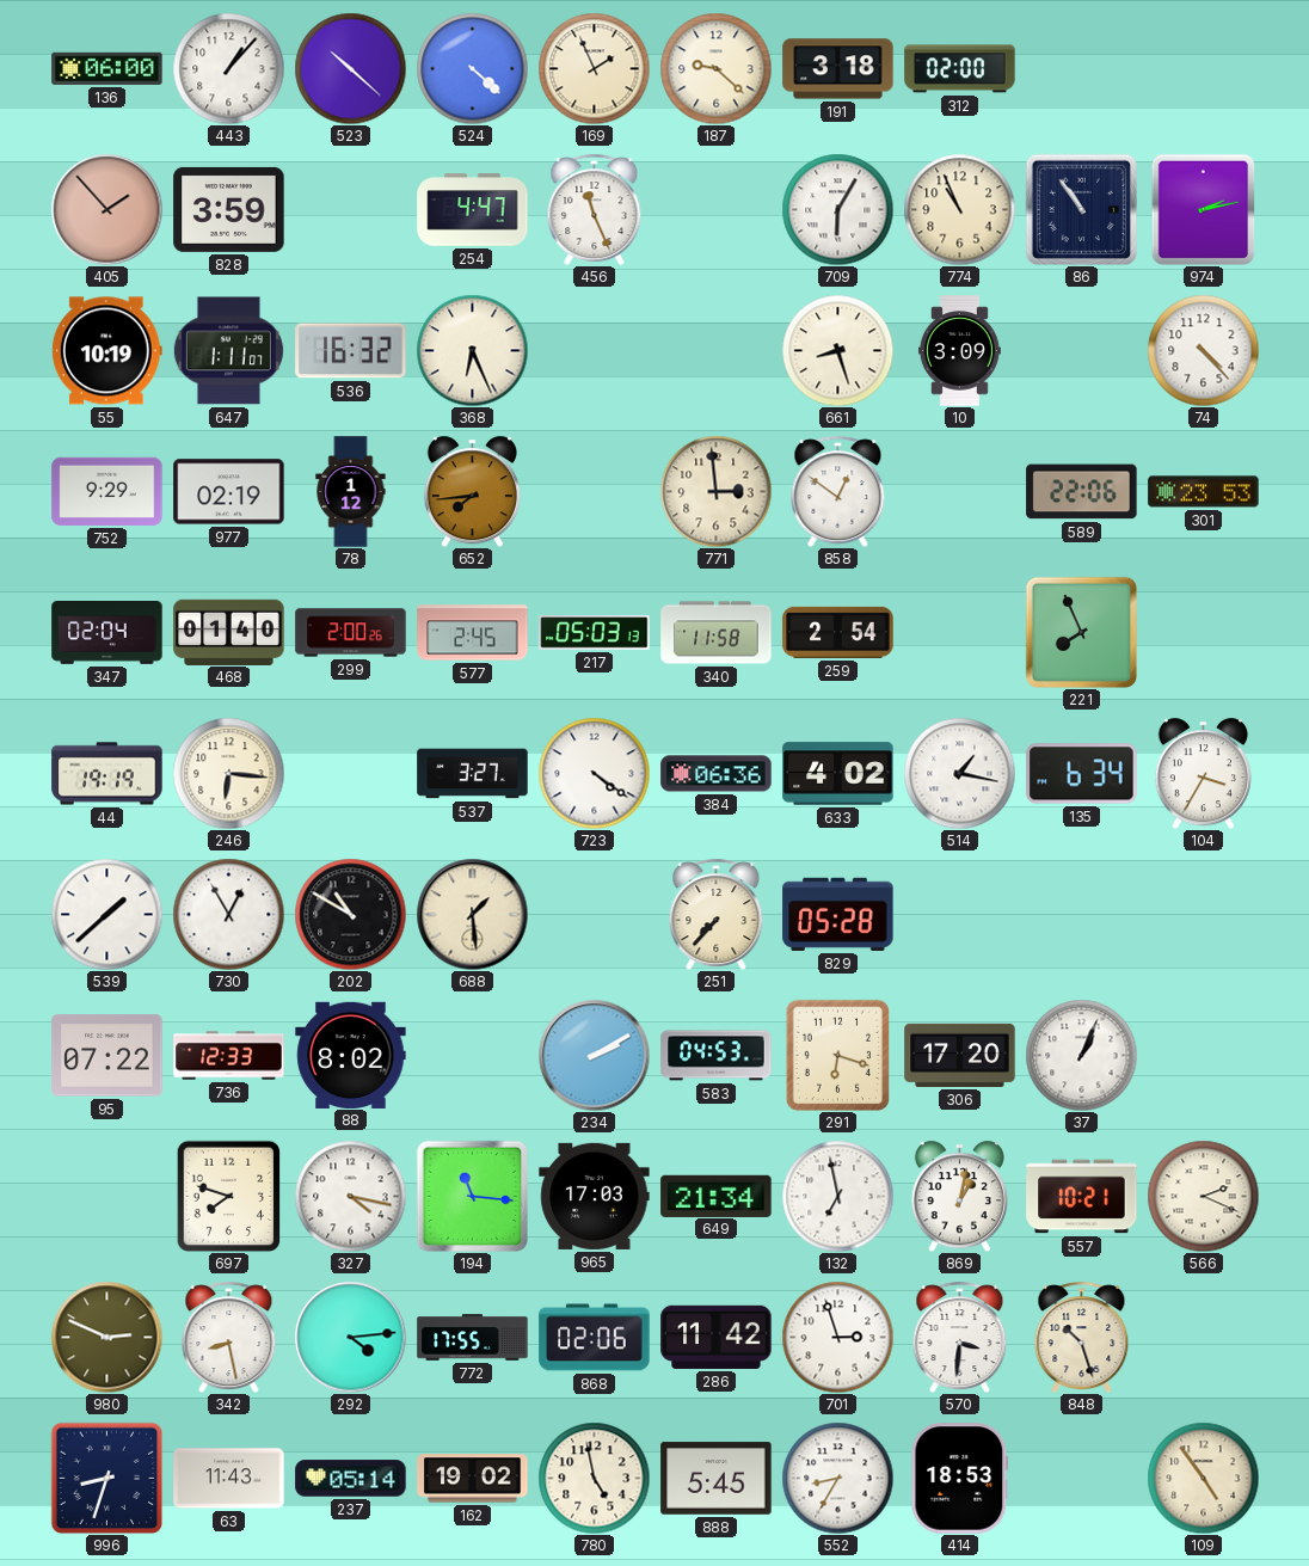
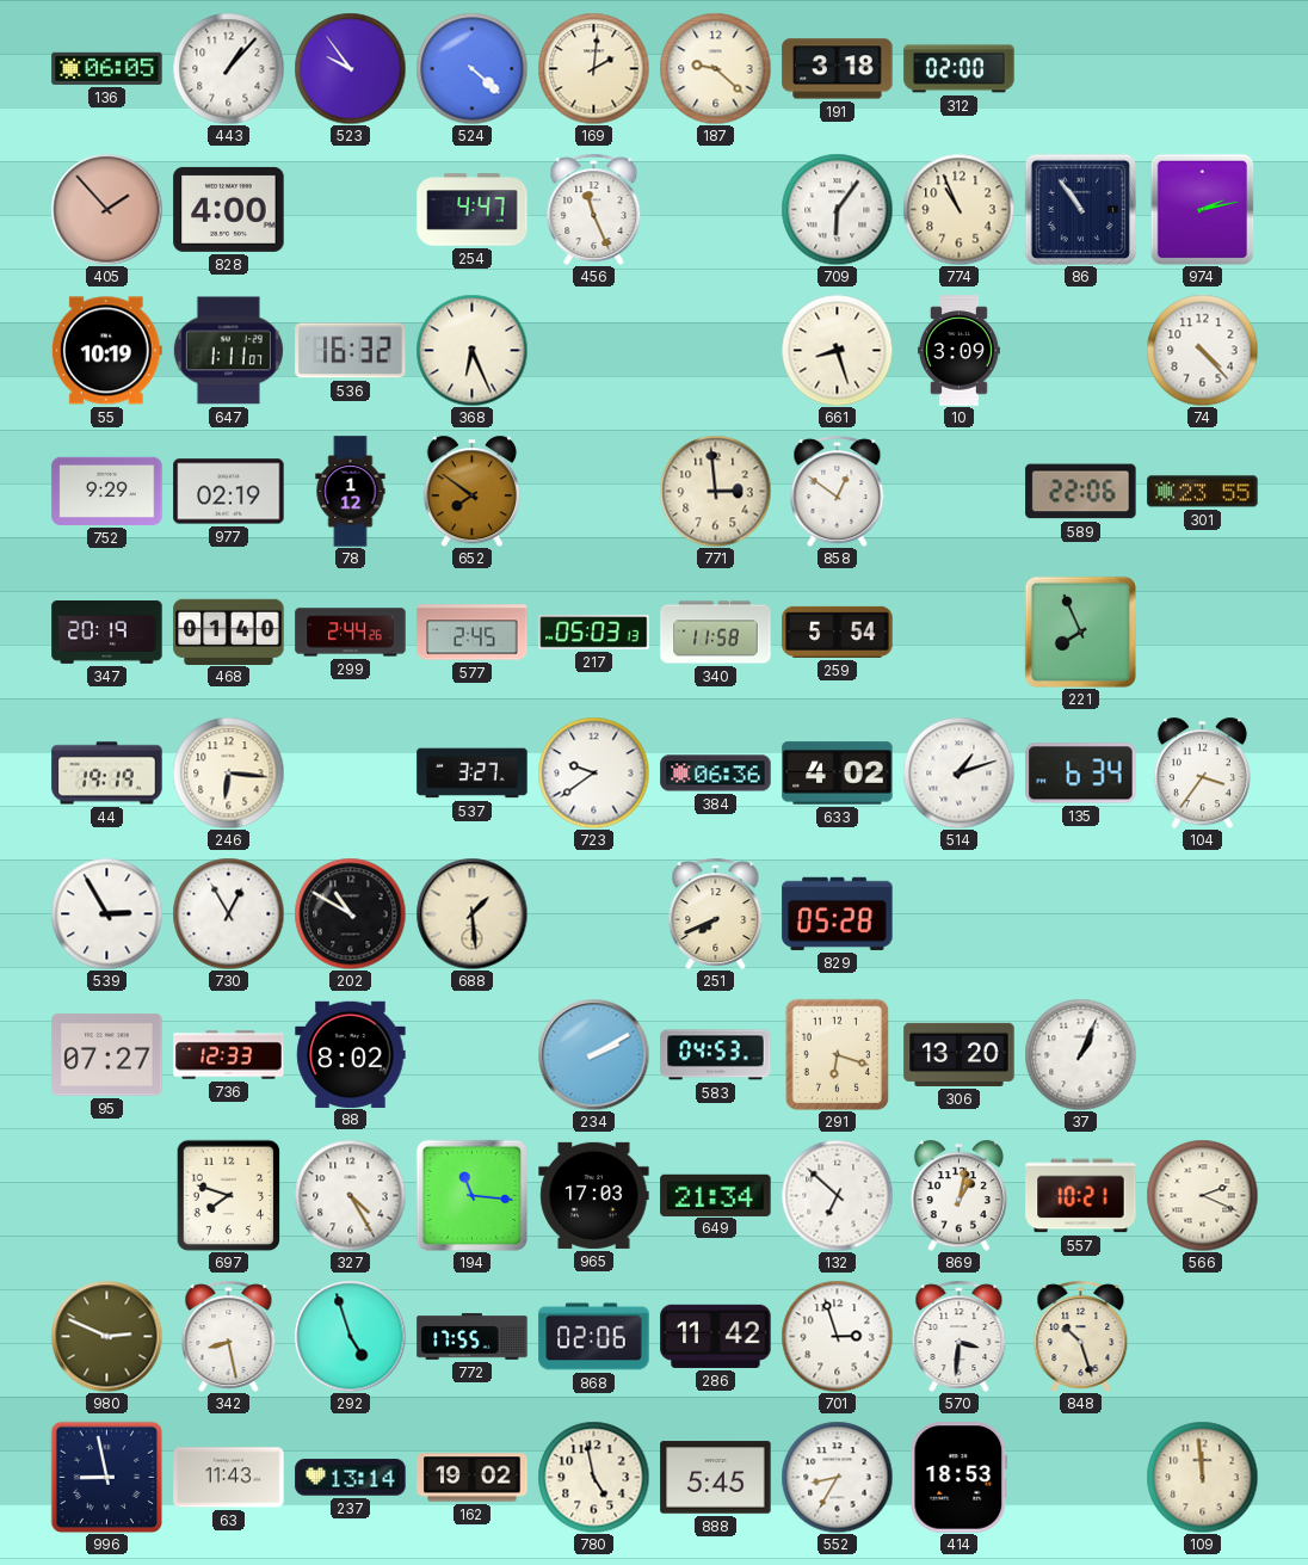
136: 06:00 -> 06:05 (107, 68)
523: 10:22 -> 9:54 (350, 68)
169: 1:56 -> 2:01 (593, 68)
828: 3:59 -> 4:00 (229, 209)
709: 6:05 -> 6:06 (837, 209)
652: 7:44 -> 7:51 (471, 491)
301: 23:53 -> 23:55 (1203, 492)
347: 02:04 -> 20:19 (107, 633)
299: 2:00 -> 2:44 (351, 633)
259: 2:54 -> 5:54 (838, 631)
723: 4:21 -> 9:39 (593, 772)
514: 1:17 -> 1:12 (958, 772)
104: 3:35 -> 3:36 (1202, 772)
539: 1:38 -> 2:55 (106, 913)
251: 7:37 -> 7:41 (716, 913)
95: 07:22 -> 07:27 (107, 1055)
306: 17:20 -> 13:20 (960, 1054)
327: 4:17 -> 4:25 (350, 1195)
132: 6:58 -> 6:52 (837, 1195)
292: 4:14 -> 4:57 (350, 1336)
996: 8:33 -> 8:58 (106, 1477)
237: 05:14 -> 13:14 (351, 1478)
109: 4:54 -> 11:59 (1202, 1477)
